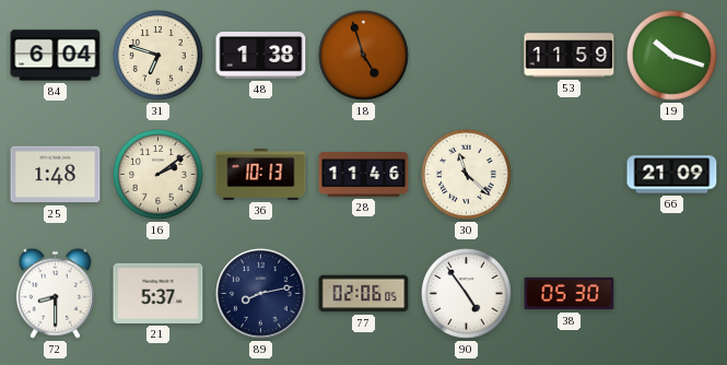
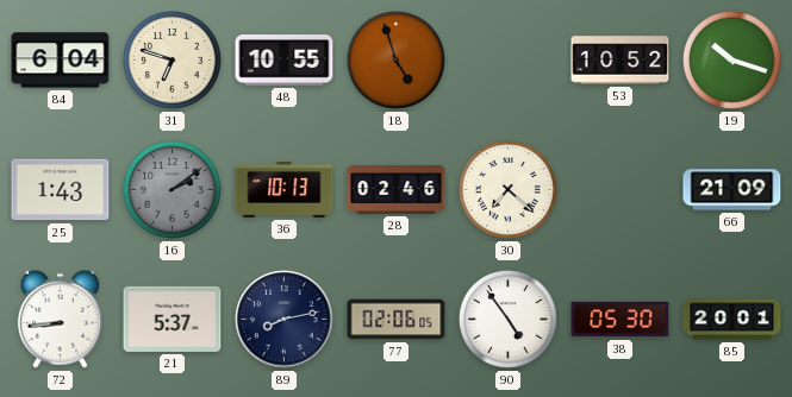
48: 1:38 -> 10:55 (285, 61)
53: 11:59 -> 10:52 (620, 61)
25: 1:48 -> 1:43 (61, 190)
16 dial: cream -> grey (173, 190)
28: 11:46 -> 02:46 (397, 190)
30: 11:22 -> 7:22 (509, 190)
72: 8:30 -> 8:44 (60, 319)
85: none -> 20:01 (732, 320)
